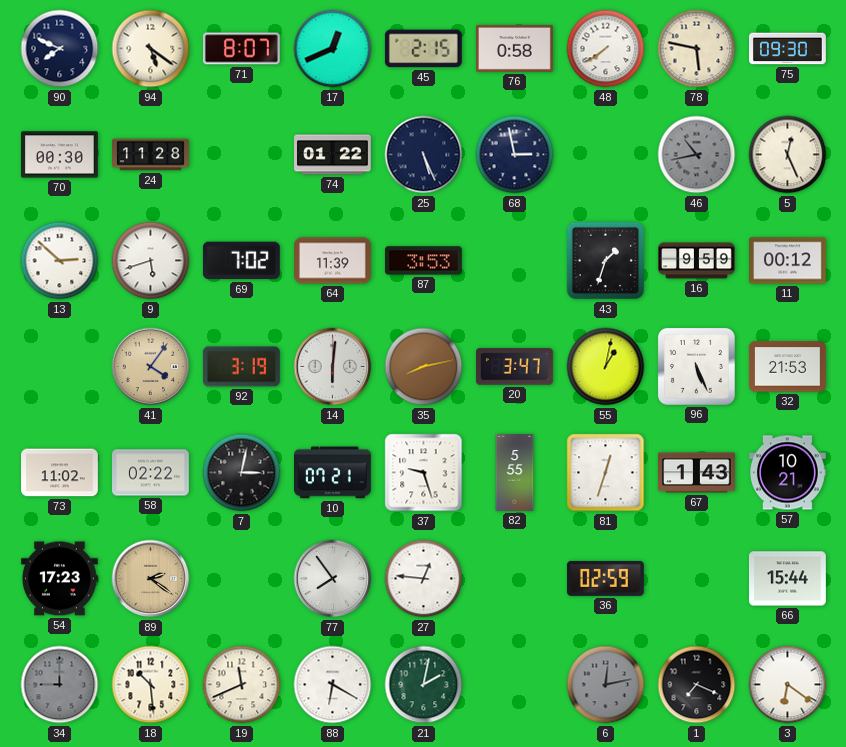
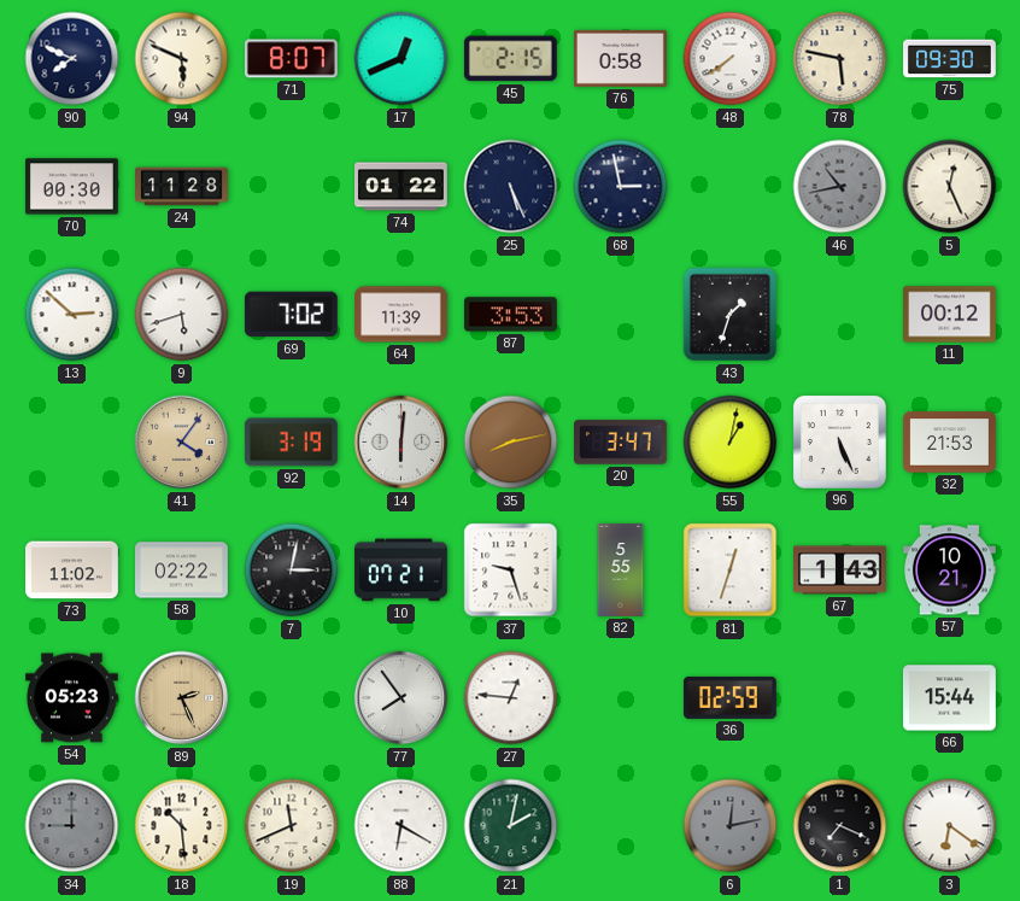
94: 5:21 -> 5:49 (182, 59)
16: 9:59 -> none (697, 261)
54: 17:23 -> 05:23 (71, 698)
89: 2:21 -> 2:26 (182, 698)
